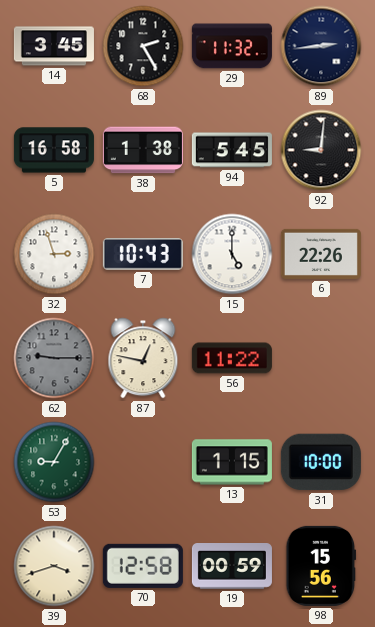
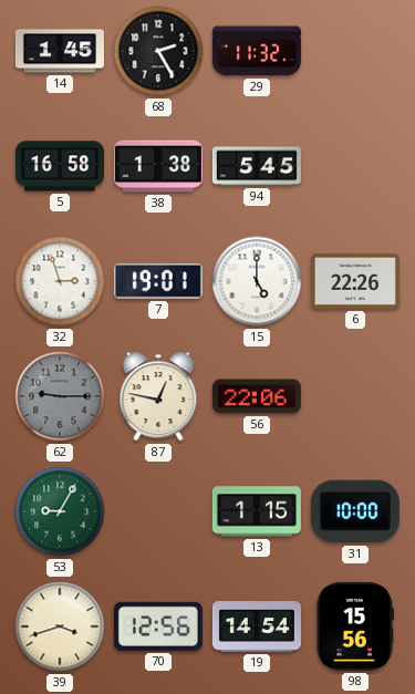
14: 3:45 -> 1:45 (60, 51)
89: 2:44 -> none (321, 46)
92: 9:01 -> none (321, 150)
7: 10:43 -> 19:01 (158, 282)
56: 11:22 -> 22:06 (257, 396)
70: 12:58 -> 12:56 (158, 626)
19: 00:59 -> 14:54 (257, 628)
